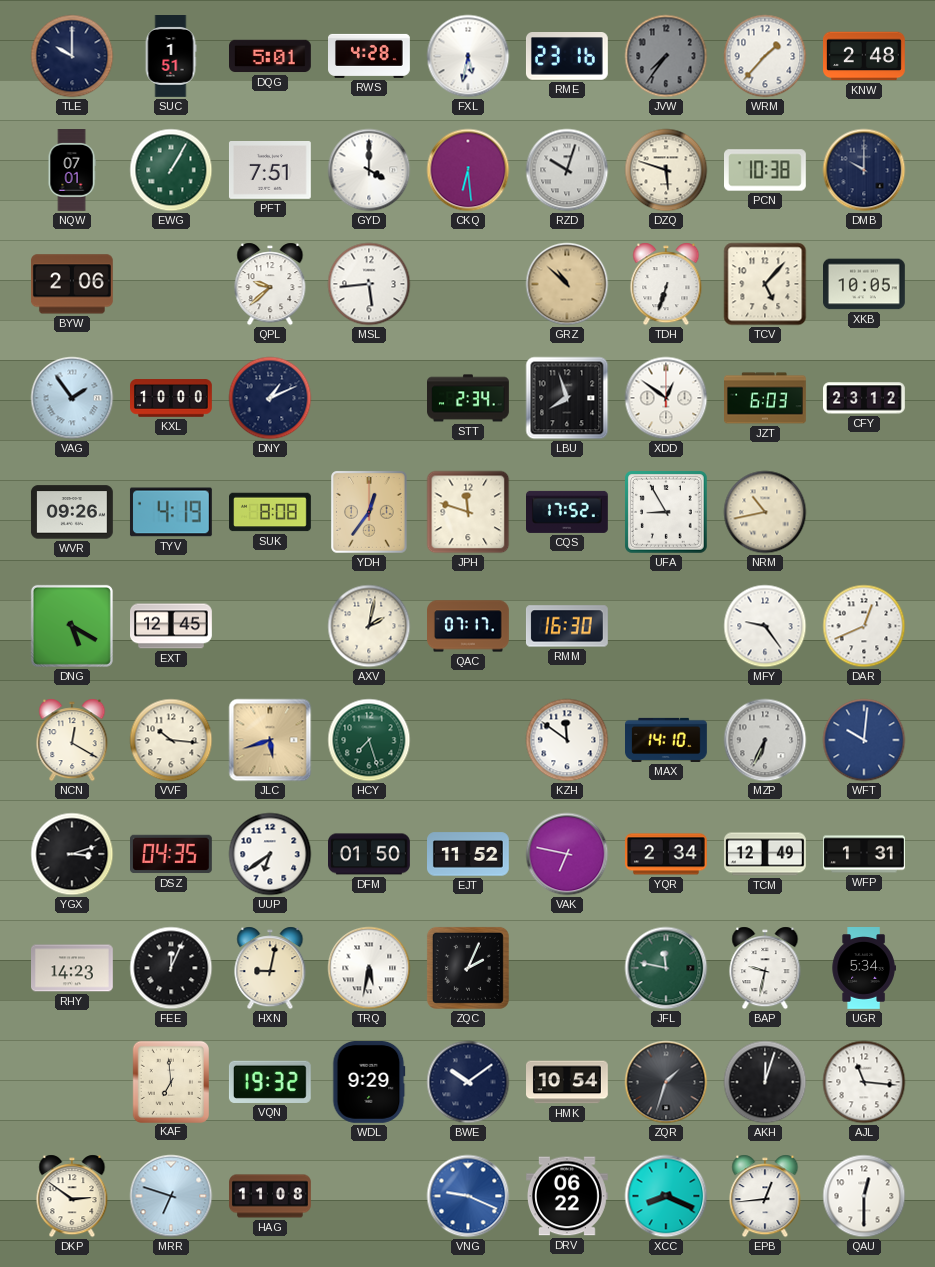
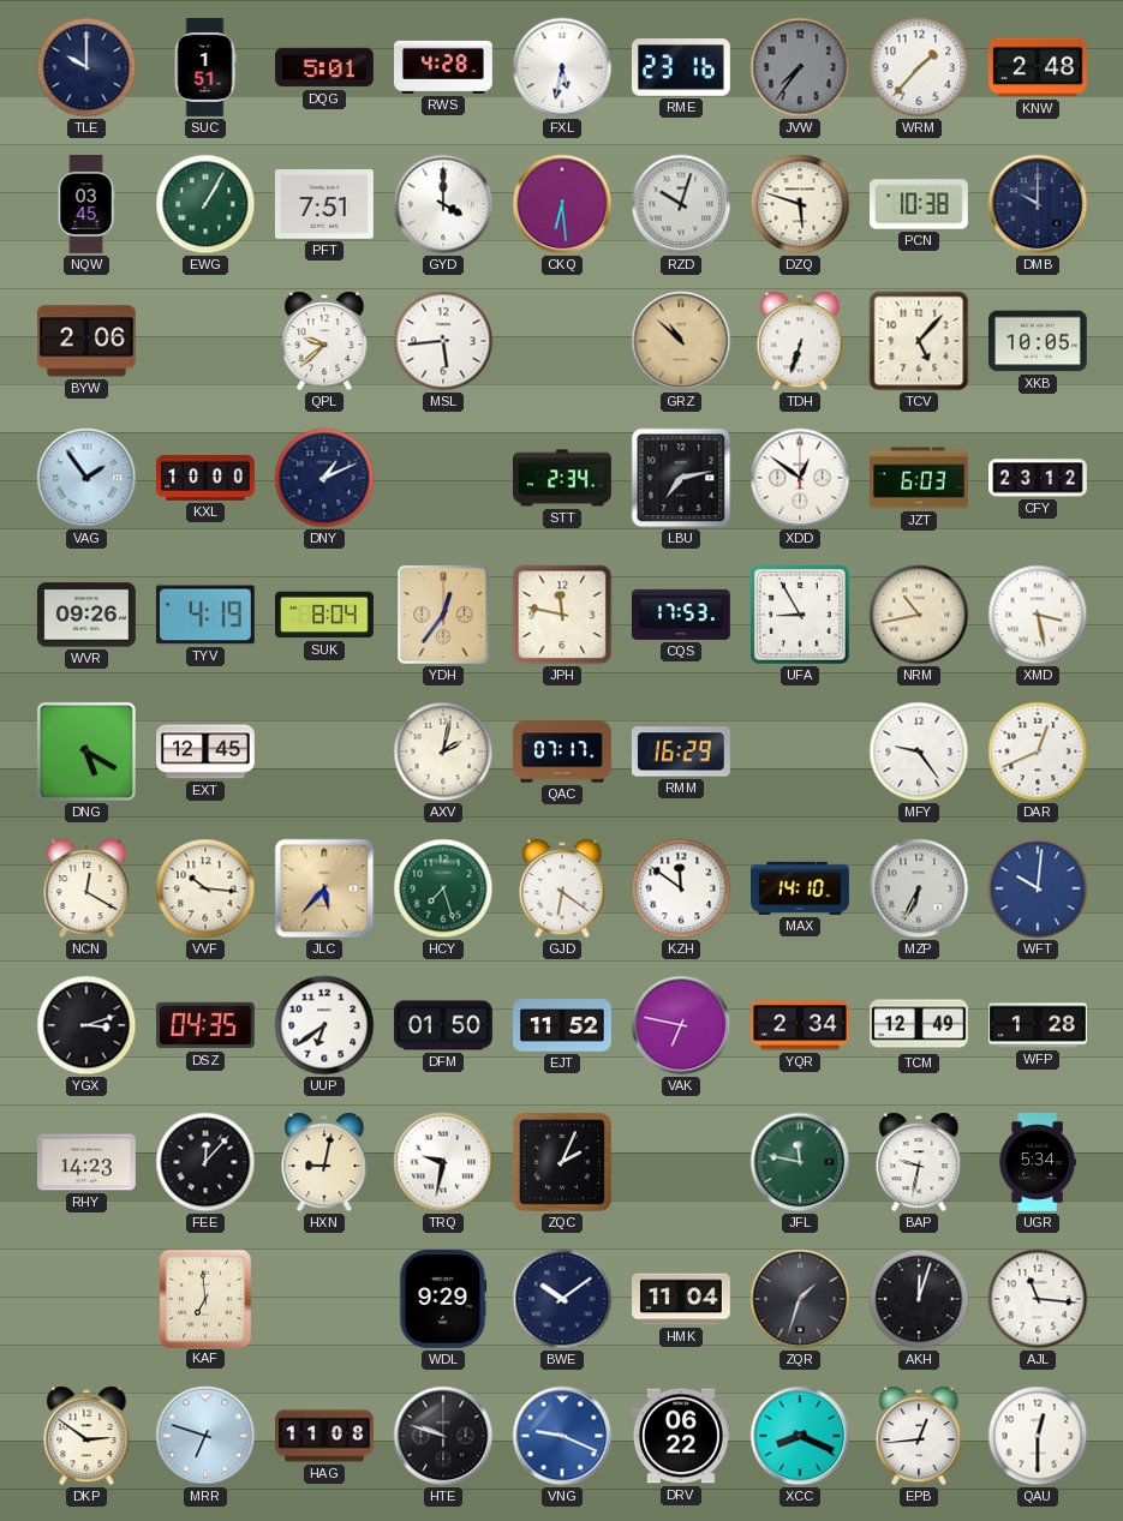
NQW: 07:01 -> 03:45 (86, 205)
LBU: 7:57 -> 7:13 (681, 478)
SUK: 8:08 -> 8:04 (325, 615)
JPH: 11:48 -> 11:47 (562, 615)
CQS: 17:52 -> 17:53 (682, 615)
XMD: none -> 3:28 (1038, 615)
RMM: 16:30 -> 16:29 (681, 751)
JLC: 5:42 -> 5:37 (324, 888)
GJD: none -> 6:21 (562, 888)
WFP: 1:31 -> 1:28 (1039, 1025)
FEE: 12:04 -> 12:07 (205, 1162)
TRQ: 5:32 -> 9:32 (443, 1162)
VQN: 19:32 -> none (270, 1082)
HMK: 10:54 -> 11:04 (682, 1299)
HTE: none -> 9:48 (443, 1436)
